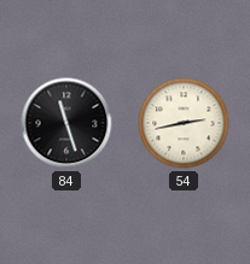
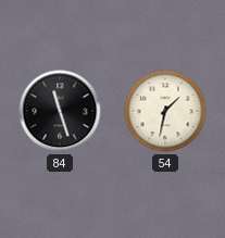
54: 2:43 -> 1:32 (165, 111)
